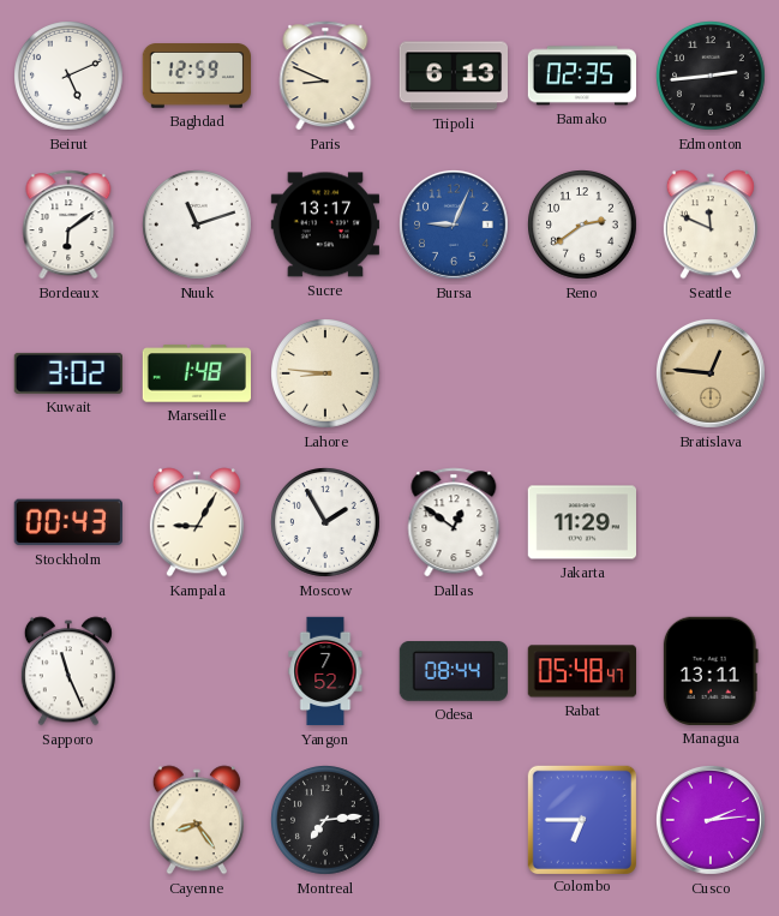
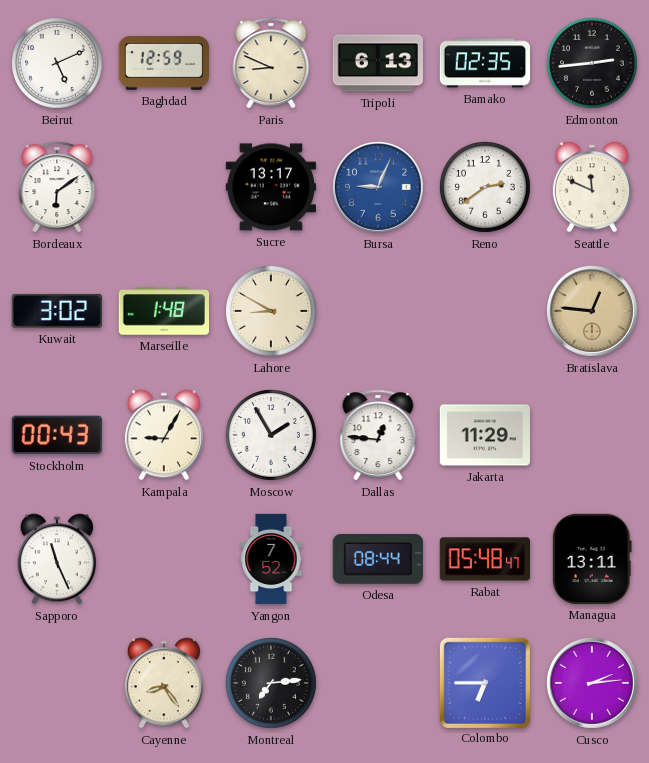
Nuuk: 11:12 -> none (198, 226)
Lahore: 8:46 -> 8:50 (272, 312)
Dallas: 12:51 -> 12:46 (378, 435)
